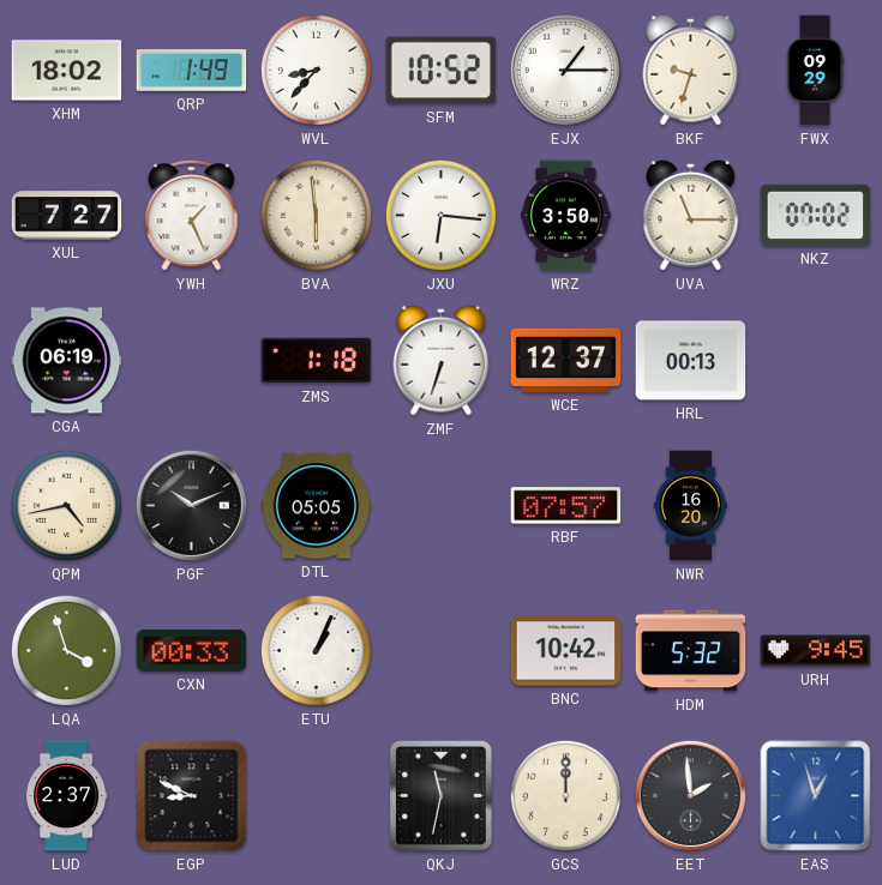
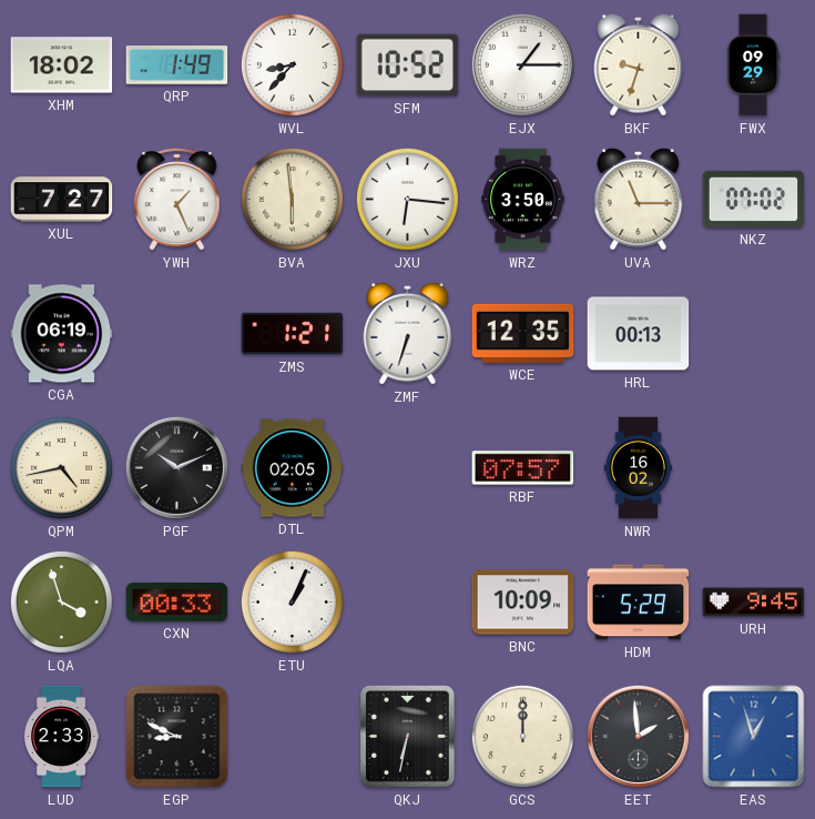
ZMS: 1:18 -> 1:21 (293, 334)
WCE: 12:37 -> 12:35 (523, 333)
DTL: 05:05 -> 02:05 (293, 468)
NWR: 16:20 -> 16:02 (638, 468)
BNC: 10:42 -> 10:09 (523, 603)
HDM: 5:32 -> 5:29 (639, 603)
LUD: 2:37 -> 2:33 (62, 737)
QKJ: 11:32 -> 6:32 (408, 737)
